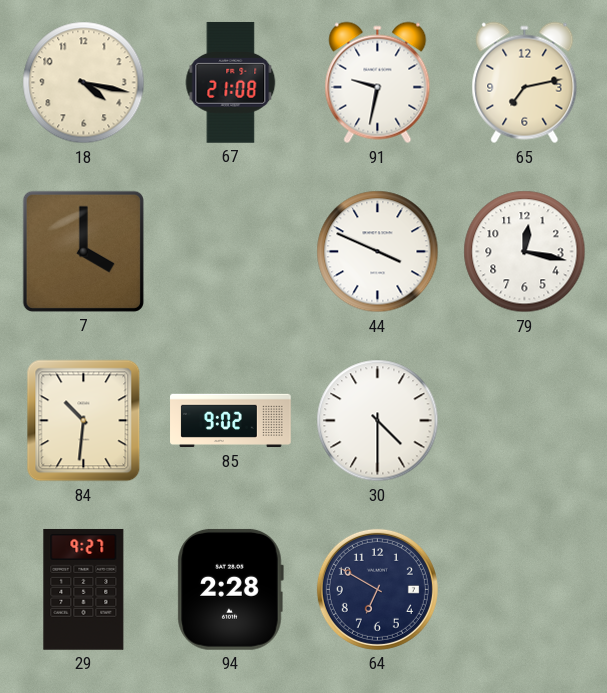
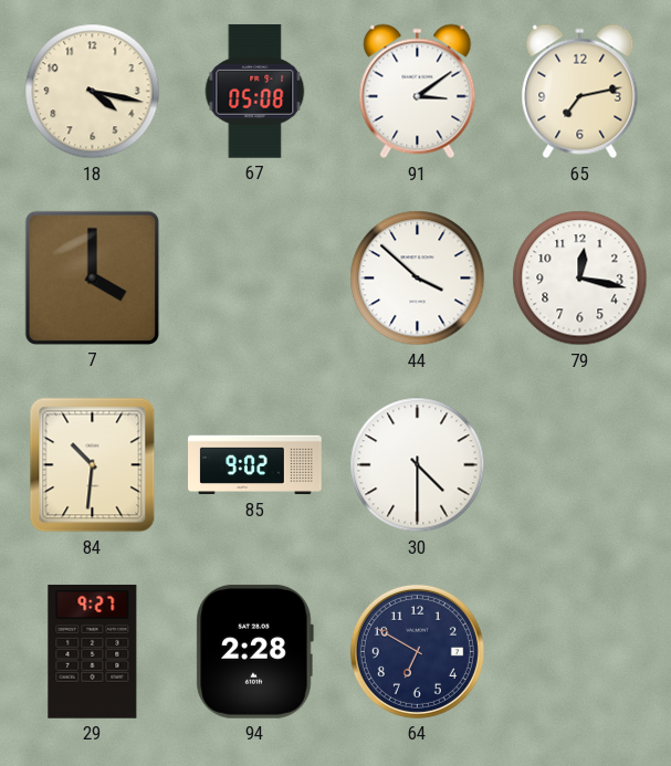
67: 21:08 -> 05:08 (255, 91)
91: 9:32 -> 3:09 (418, 92)
44: 3:49 -> 3:52 (418, 279)
